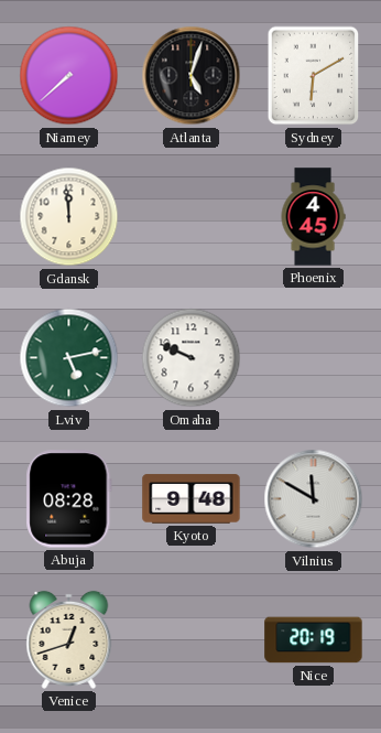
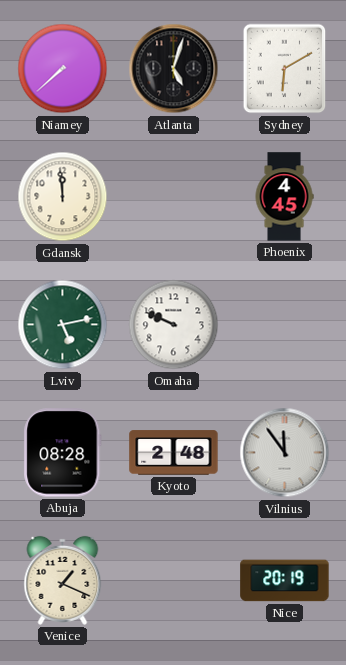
Kyoto: 9:48 -> 2:48 (174, 453)
Vilnius: 11:50 -> 11:54 (285, 453)
Venice: 12:42 -> 1:19 (63, 580)
